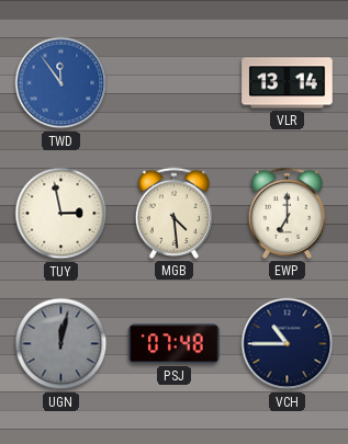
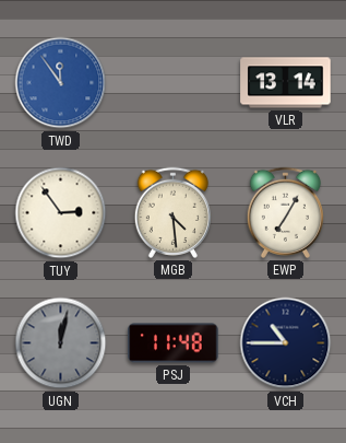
TUY: 2:58 -> 2:54 (61, 213)
EWP: 7:00 -> 7:05 (285, 212)
PSJ: 07:48 -> 11:48 (174, 343)
